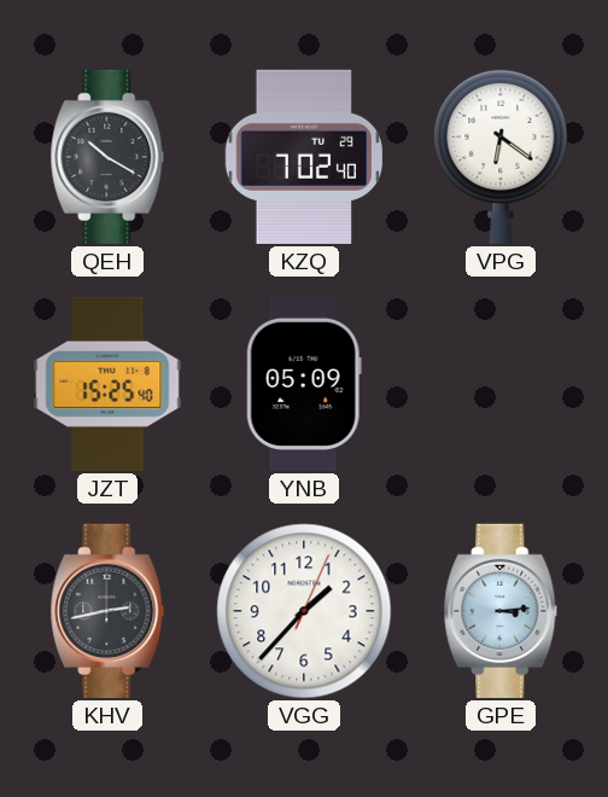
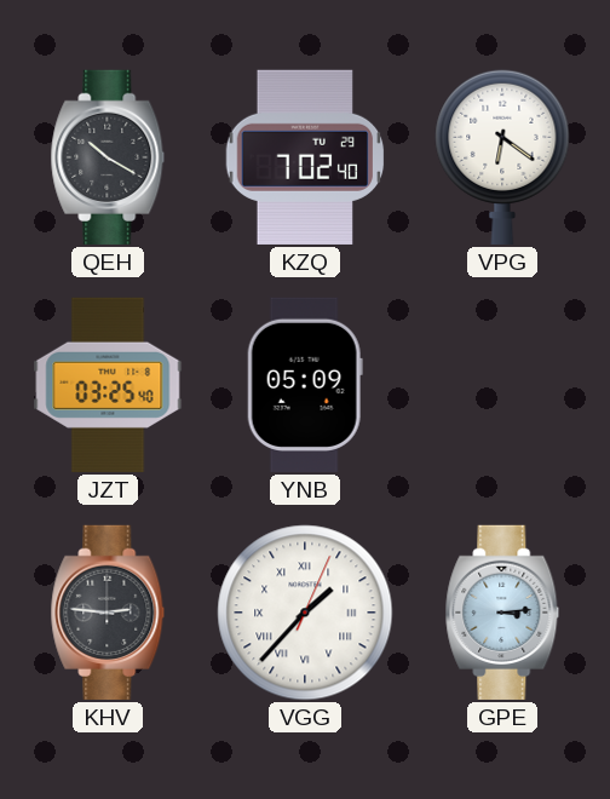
JZT: 15:25 -> 03:25 (108, 385)
KHV: 2:43 -> 2:46 (108, 613)
VGG numerals: Arabic -> Roman (305, 613)
